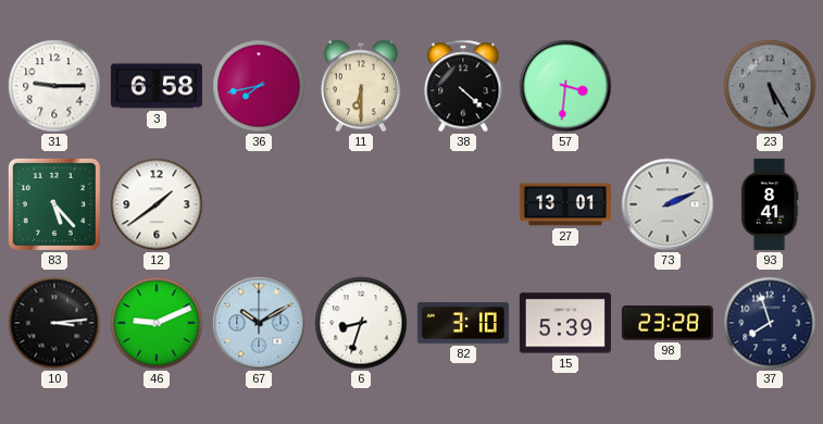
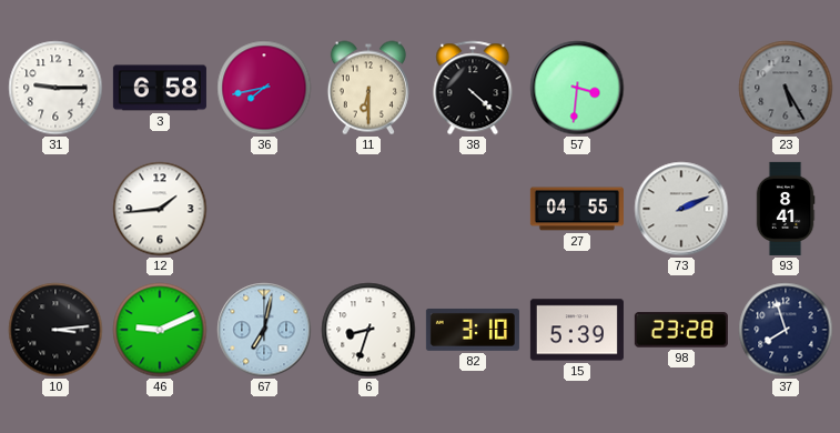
83: 5:23 -> none (54, 204)
12: 1:39 -> 1:44 (160, 209)
27: 13:01 -> 04:55 (577, 209)
67: 10:10 -> 7:02 (264, 330)
